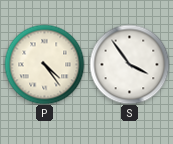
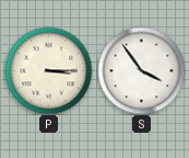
P: 4:24 -> 3:15 (48, 70)
